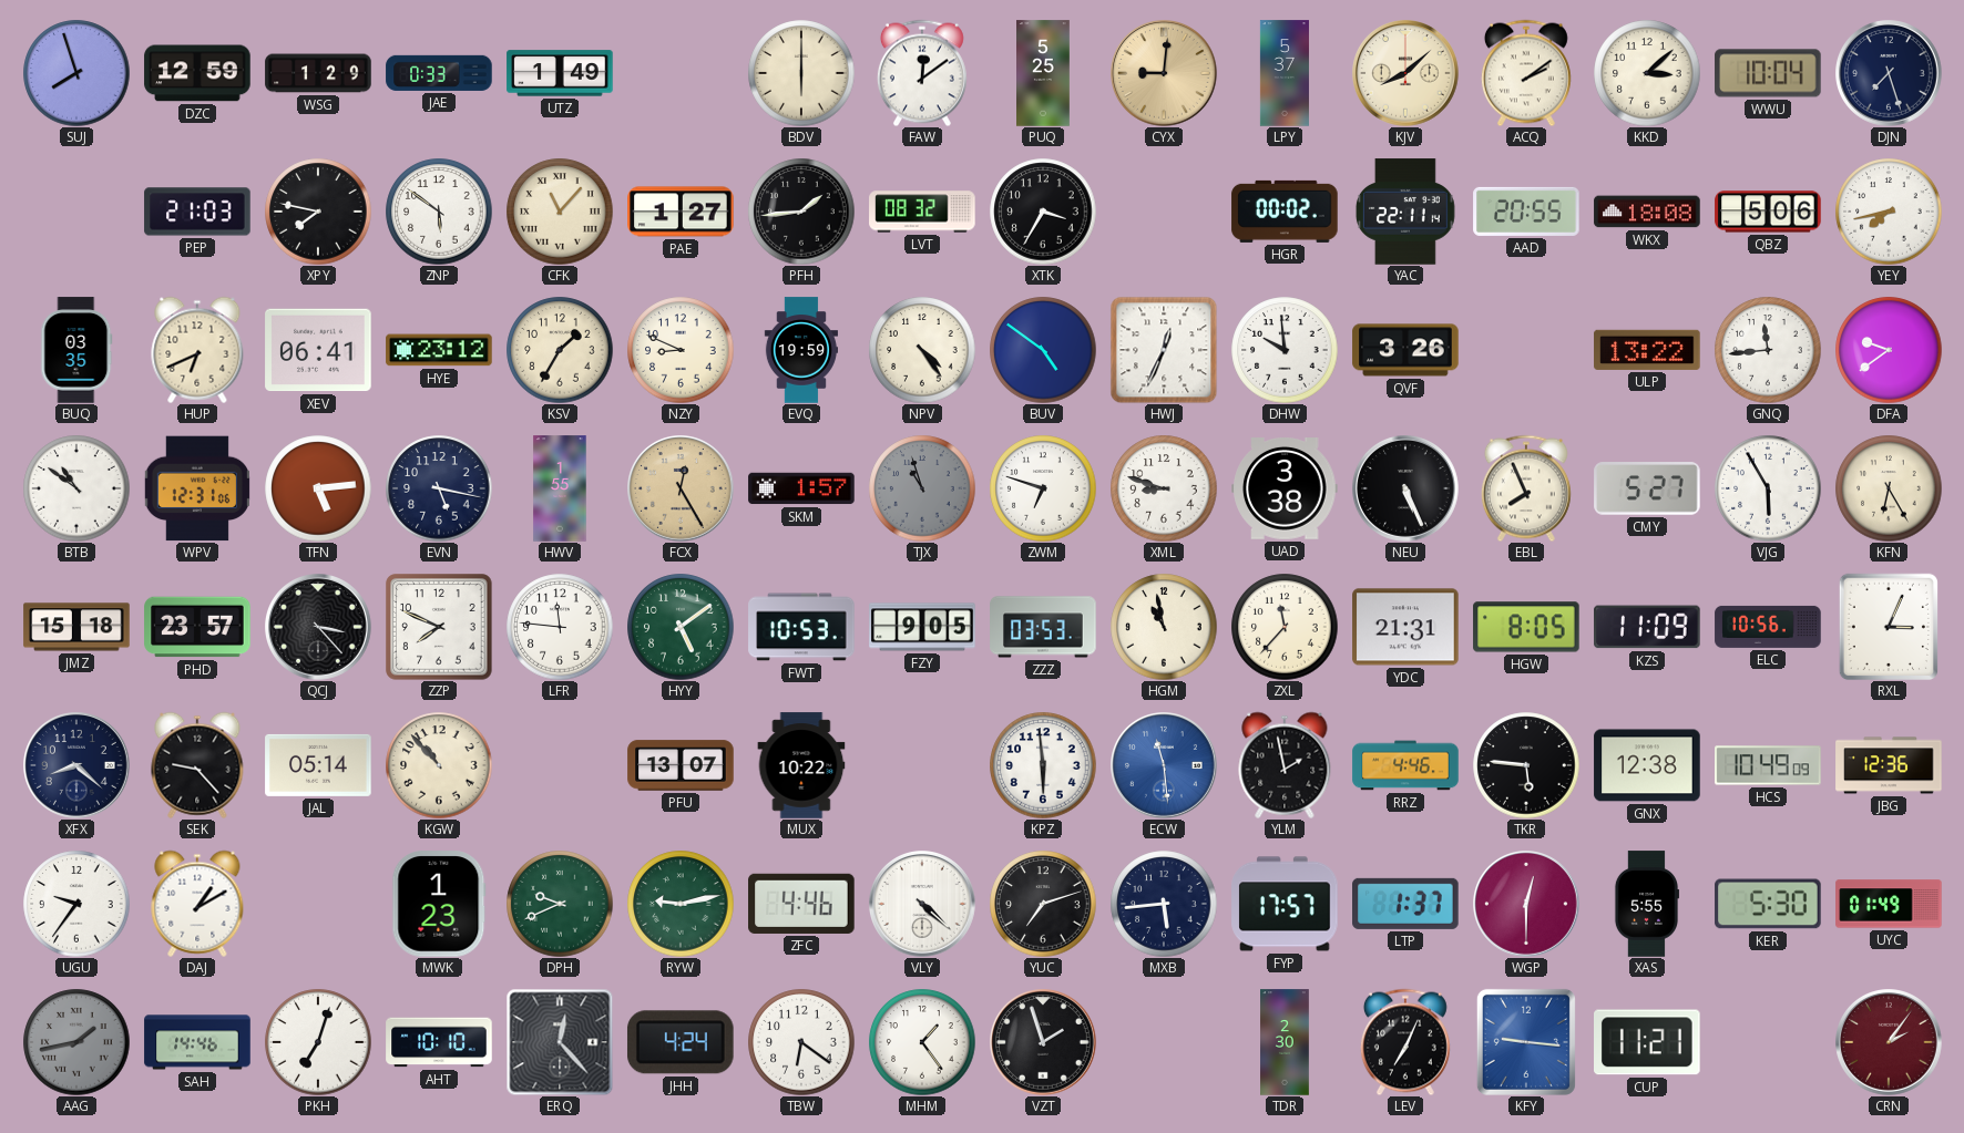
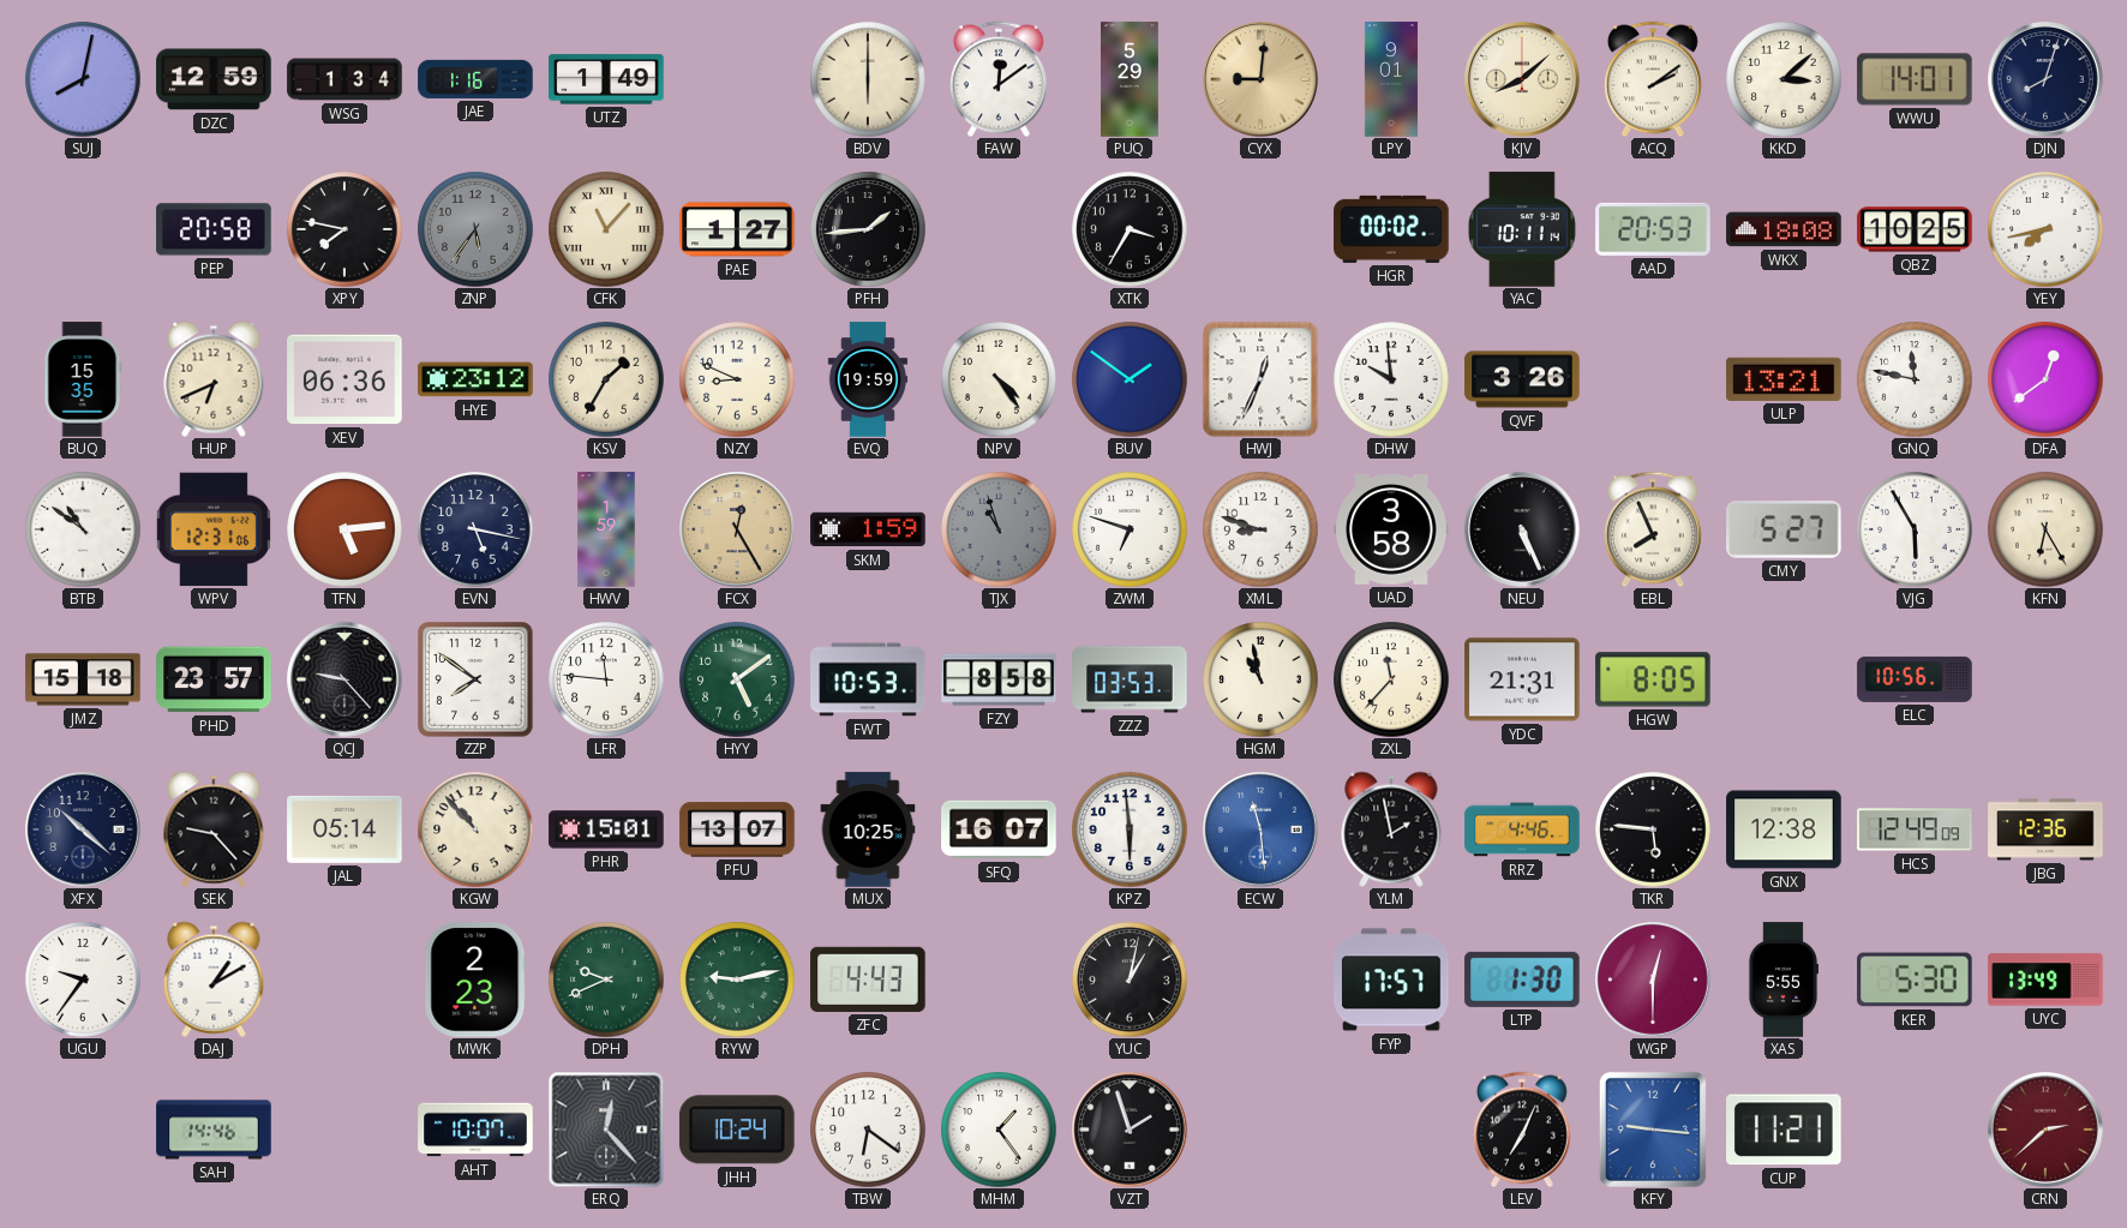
SUJ: 7:57 -> 8:02 (83, 79)
WSG: 1:29 -> 1:34 (344, 79)
JAE: 0:33 -> 1:16 (475, 79)
PUQ: 5:25 -> 5:29 (1131, 79)
LPY: 5:37 -> 9:01 (1391, 79)
WWU: 10:04 -> 14:01 (1915, 79)
DJN: 7:27 -> 8:03 (2047, 80)
PEP: 21:03 -> 20:58 (214, 229)
ZNP: 5:51 -> 5:36 (475, 229)
ZNP dial: white -> grey (475, 229)
LVT: 08:32 -> none (922, 212)
YAC: 22:11 -> 10:11 (1522, 229)
AAD: 20:55 -> 20:53 (1653, 229)
QBZ: 5:06 -> 10:25 (1915, 229)
BUQ: 03:35 -> 15:35 (83, 379)
XEV: 06:41 -> 06:36 (344, 379)
BUV: 4:51 -> 1:51 (1130, 379)
ULP: 13:22 -> 13:21 (1784, 379)
GNQ: 11:44 -> 11:47 (1915, 379)
DFA: 9:39 -> 12:39 (2045, 379)
HWV: 1:55 -> 1:59 (606, 529)
SKM: 1:57 -> 1:59 (868, 529)
UAD: 3:38 -> 3:58 (1391, 531)
QCJ: 3:23 -> 9:23 (346, 681)
ZZP: 7:49 -> 7:51 (475, 679)
FZY: 9:05 -> 8:58 (999, 679)
KZS: 11:09 -> none (1647, 627)
RXL: 3:04 -> none (1888, 626)
XFX: 8:22 -> 10:22 (84, 831)
PHR: none -> 15:01 (606, 829)
MUX: 10:22 -> 10:25 (868, 829)
SFQ: none -> 16:07 (999, 829)
HCS: 10:49 -> 12:49 (1915, 829)
MWK: 1:23 -> 2:23 (475, 980)
ZFC: 4:46 -> 4:43 (868, 980)
VLY: 4:22 -> none (923, 905)
YUC: 7:12 -> 1:02 (1130, 980)
MXB: 5:44 -> none (1164, 904)
LTP: 1:37 -> 1:30 (1522, 980)
UYC: 01:49 -> 13:49 (2045, 980)
AAG: 1:43 -> none (76, 1042)
PKH: 7:03 -> none (318, 1042)
AHT: 10:10 -> 10:07 (475, 1130)
JHH: 4:24 -> 10:24 (737, 1130)
TDR: 2:30 -> none (1285, 1042)
CRN: 2:06 -> 2:38 (2047, 1131)
